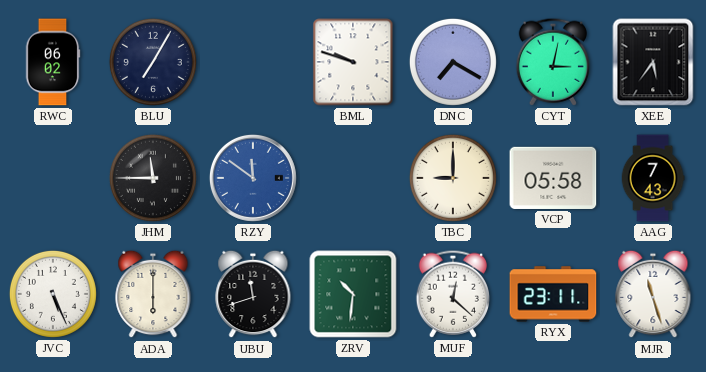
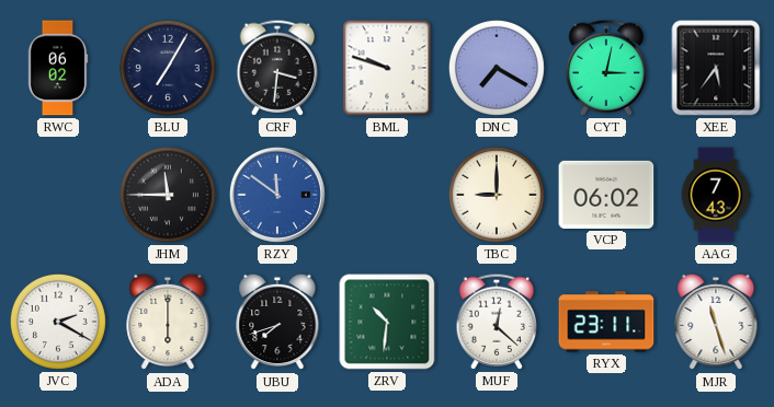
CRF: none -> 3:31 (276, 68)
VCP: 05:58 -> 06:02 (606, 195)
JVC: 5:26 -> 2:20 (58, 322)
UBU: 11:42 -> 7:42 (277, 322)
